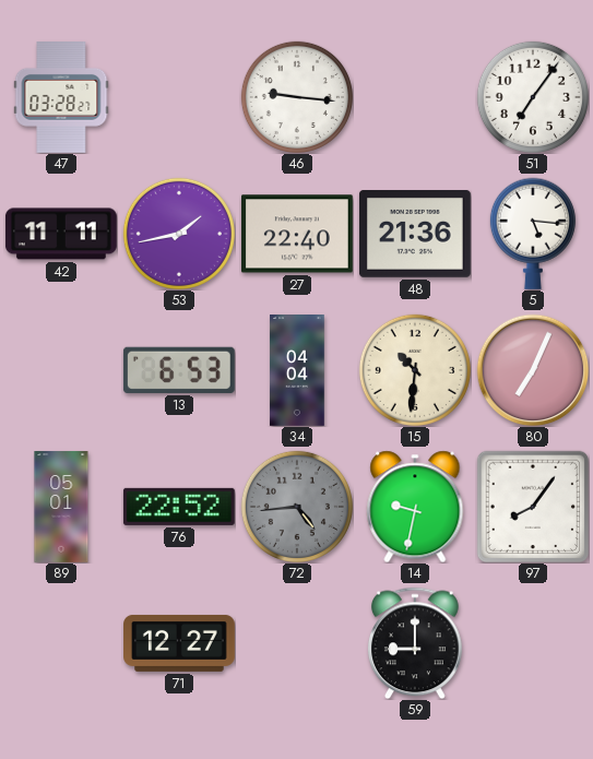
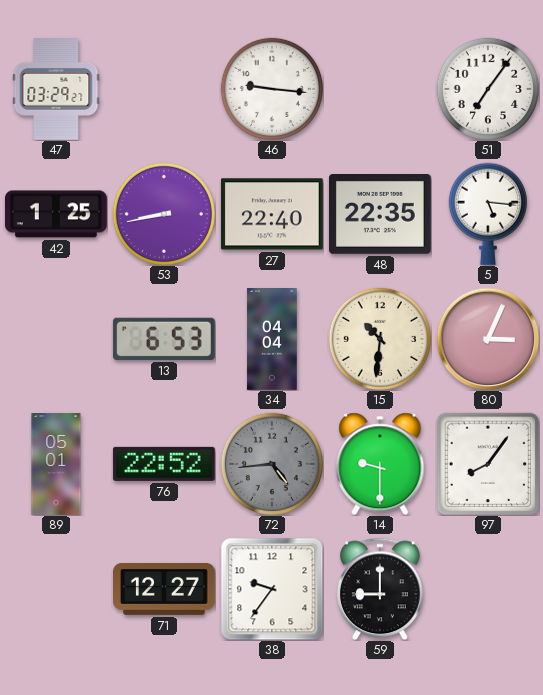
47: 03:28 -> 03:29 (56, 90)
42: 11:11 -> 1:25 (56, 214)
53: 1:43 -> 8:43 (164, 214)
48: 21:36 -> 22:35 (380, 215)
80: 7:04 -> 3:04 (488, 339)
14: 9:32 -> 9:30 (380, 464)
38: none -> 9:36 (272, 589)
